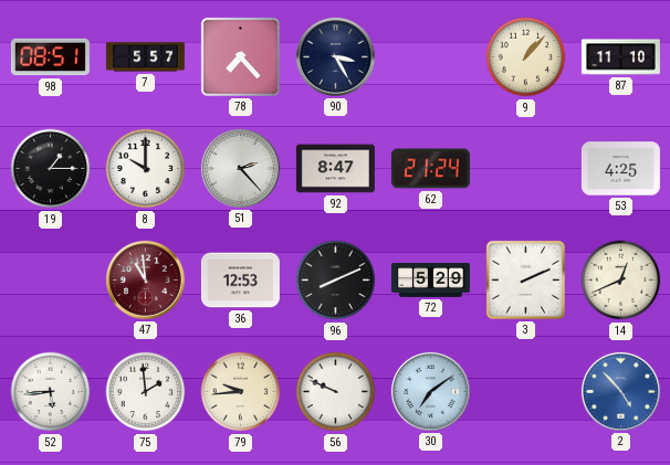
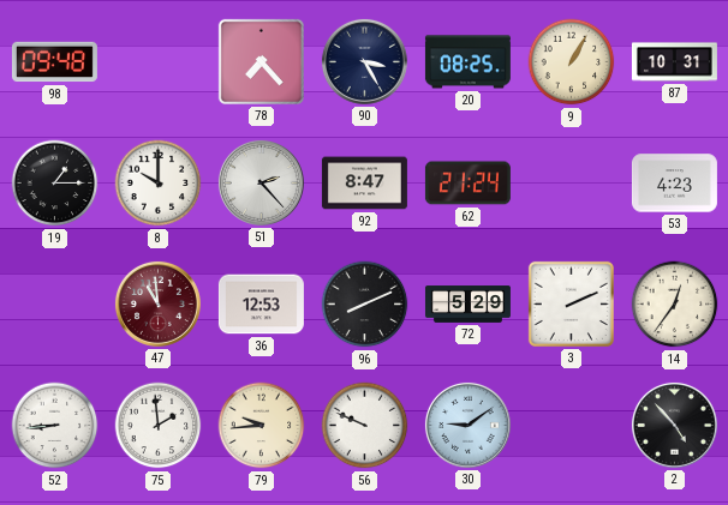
98: 08:51 -> 09:48 (54, 62)
7: 5:57 -> none (145, 57)
20: none -> 08:25 (467, 62)
9: 1:07 -> 1:05 (572, 62)
87: 11:10 -> 10:31 (674, 62)
53: 4:25 -> 4:23 (674, 184)
14: 12:41 -> 12:36 (675, 305)
52: 5:44 -> 8:44 (55, 426)
30: 7:09 -> 9:09 (467, 425)
2 dial: blue -> black (674, 425)
